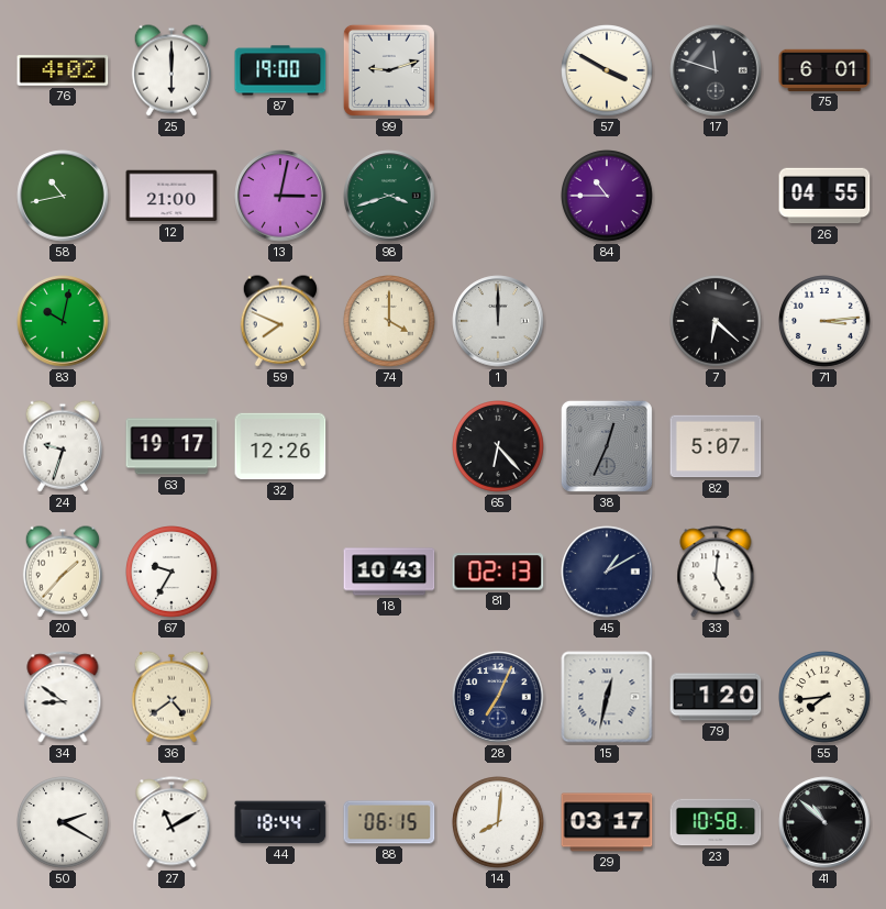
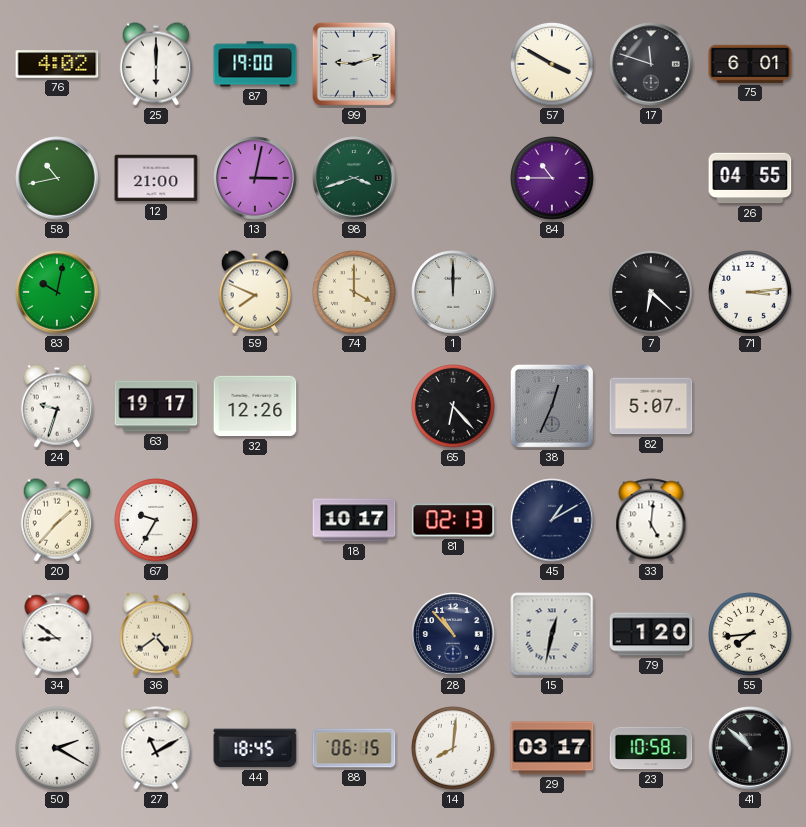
18: 10:43 -> 10:17 (354, 520)
28: 7:04 -> 10:53 (453, 634)
44: 18:44 -> 18:45 (255, 748)
